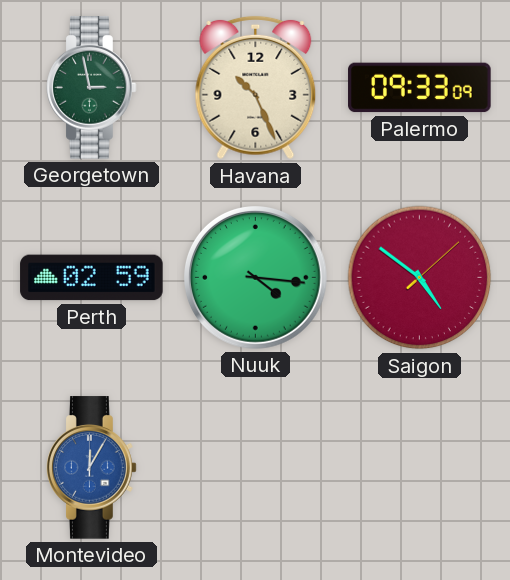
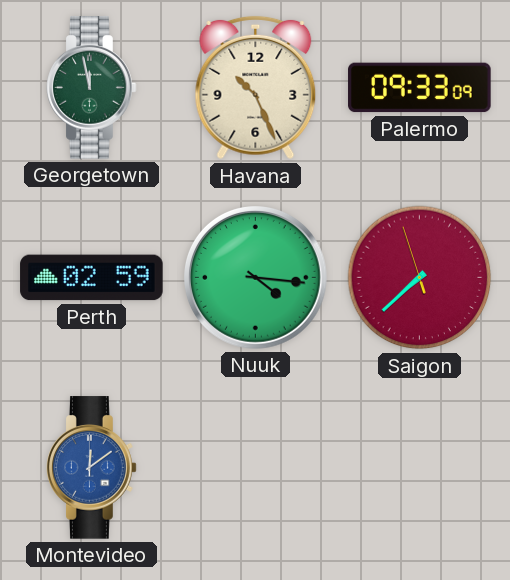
Georgetown: 2:58 -> 11:58 (92, 88)
Saigon: 4:51 -> 7:37 (420, 278)
Montevideo: 12:05 -> 12:09 (92, 468)
